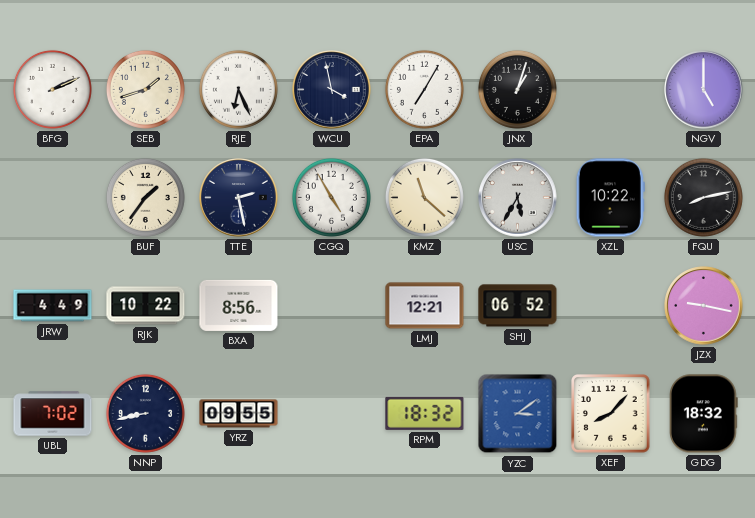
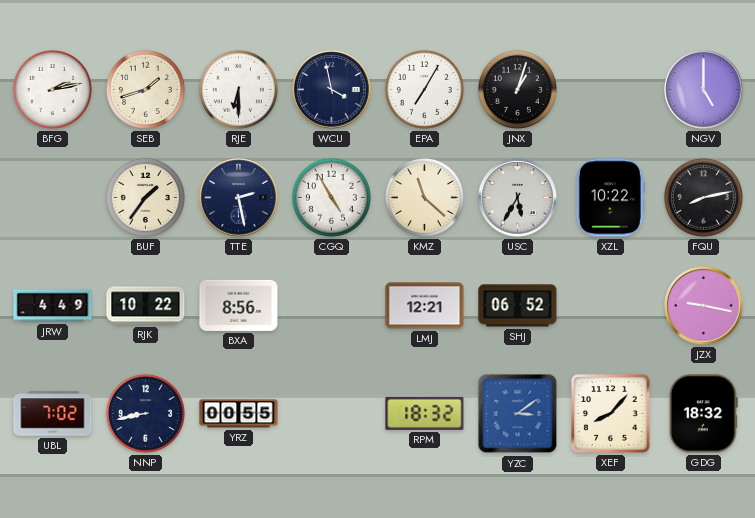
BFG: 2:11 -> 2:13 (52, 89)
RJE: 6:26 -> 6:30 (238, 89)
YRZ: 09:55 -> 00:55 (239, 414)
